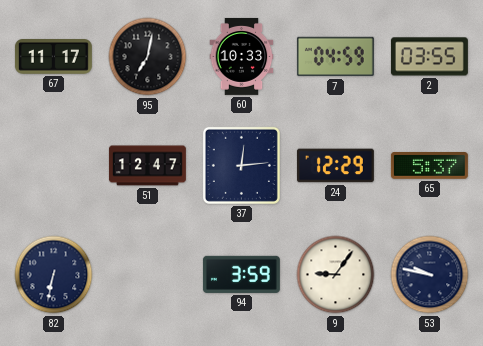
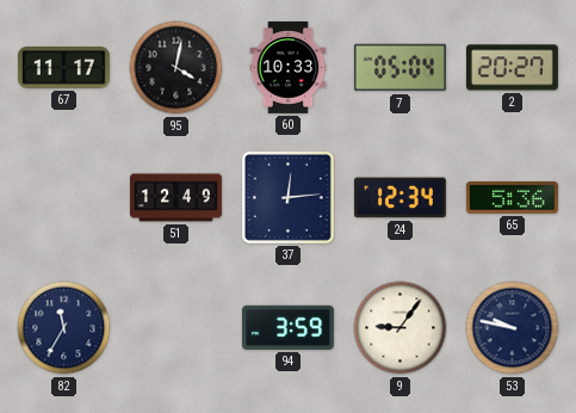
95: 7:02 -> 4:02 (176, 68)
7: 04:59 -> 05:04 (400, 68)
2: 03:55 -> 20:27 (512, 68)
51: 12:47 -> 12:49 (175, 198)
24: 12:29 -> 12:34 (400, 198)
65: 5:37 -> 5:36 (512, 198)
82: 6:32 -> 11:35 (64, 328)
